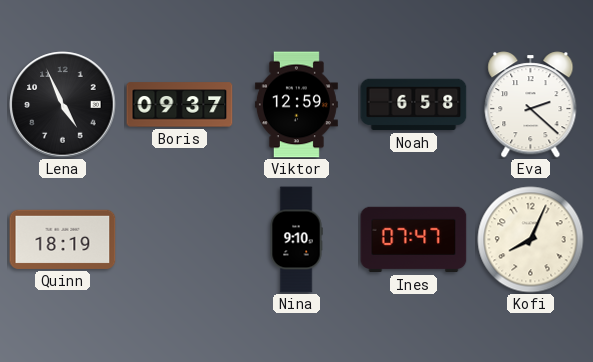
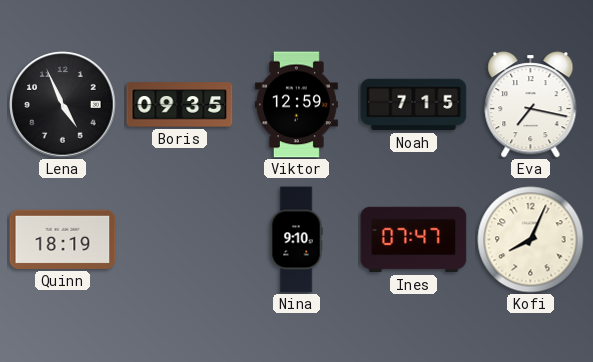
Boris: 09:37 -> 09:35 (180, 105)
Noah: 6:58 -> 7:15 (414, 105)
Eva: 2:22 -> 7:17 (531, 105)
